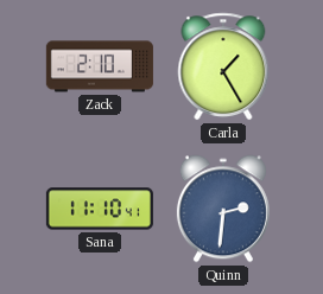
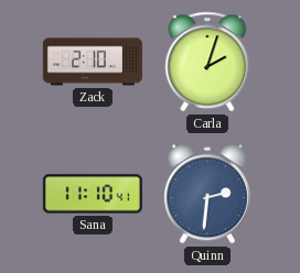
Carla: 1:25 -> 2:03 (207, 62)
